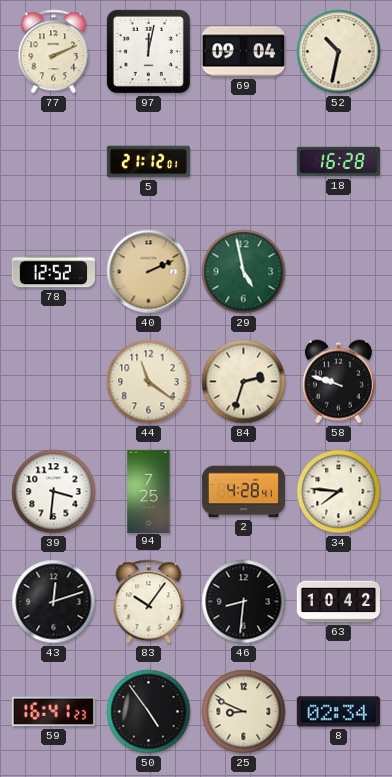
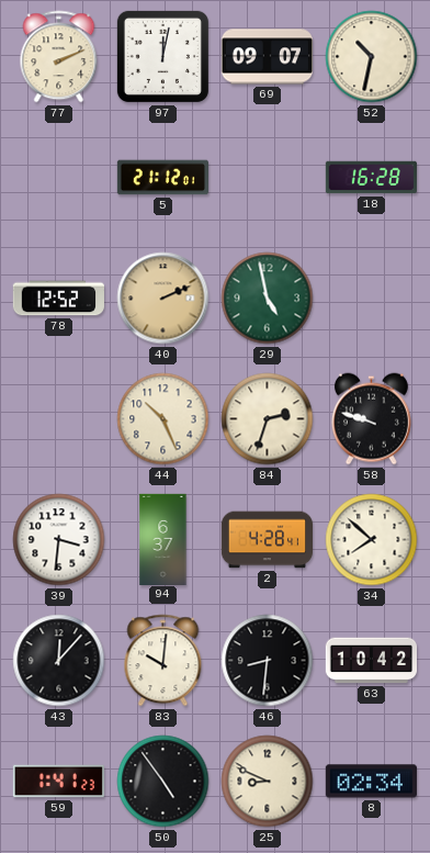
69: 09:04 -> 09:07 (267, 57)
44: 11:21 -> 10:26 (163, 419)
94: 7:25 -> 6:37 (163, 539)
34: 7:46 -> 7:52 (372, 540)
43: 12:12 -> 12:07 (59, 661)
83: 10:06 -> 10:01 (163, 661)
59: 16:41 -> 1:41 (58, 782)
